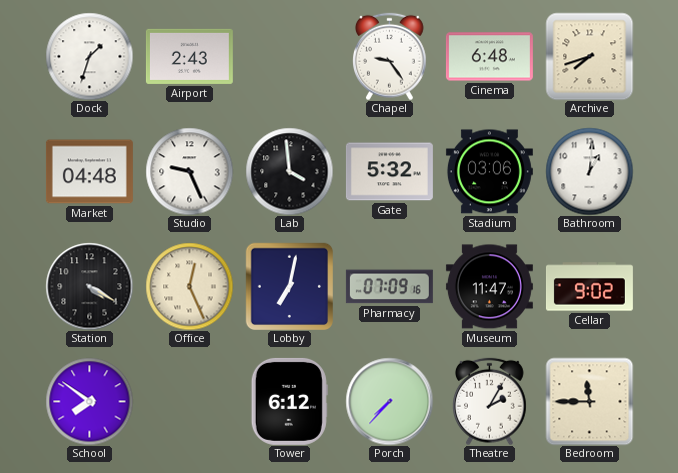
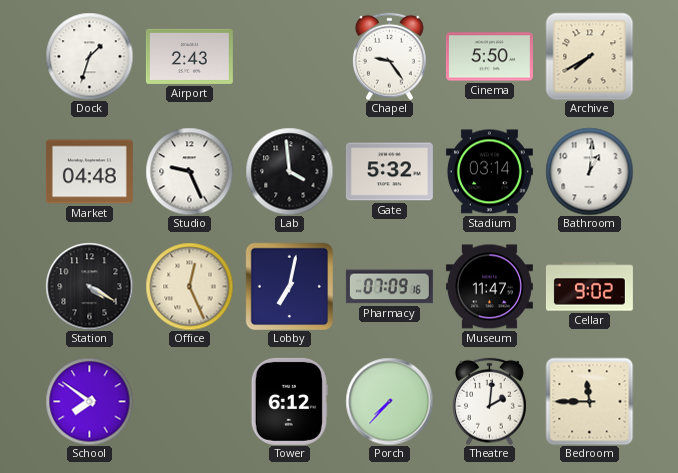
Cinema: 6:48 -> 5:50 (489, 57)
Archive: 7:42 -> 7:40 (589, 56)
Stadium: 03:06 -> 03:14 (489, 172)
Theatre: 2:05 -> 2:01 (490, 401)
